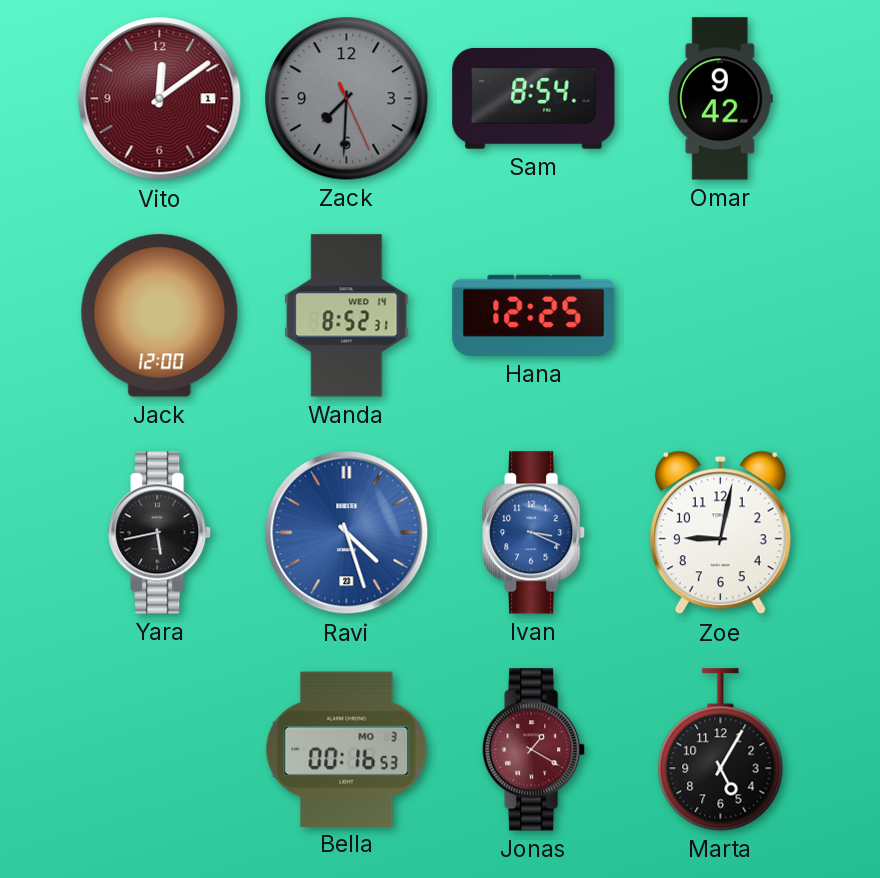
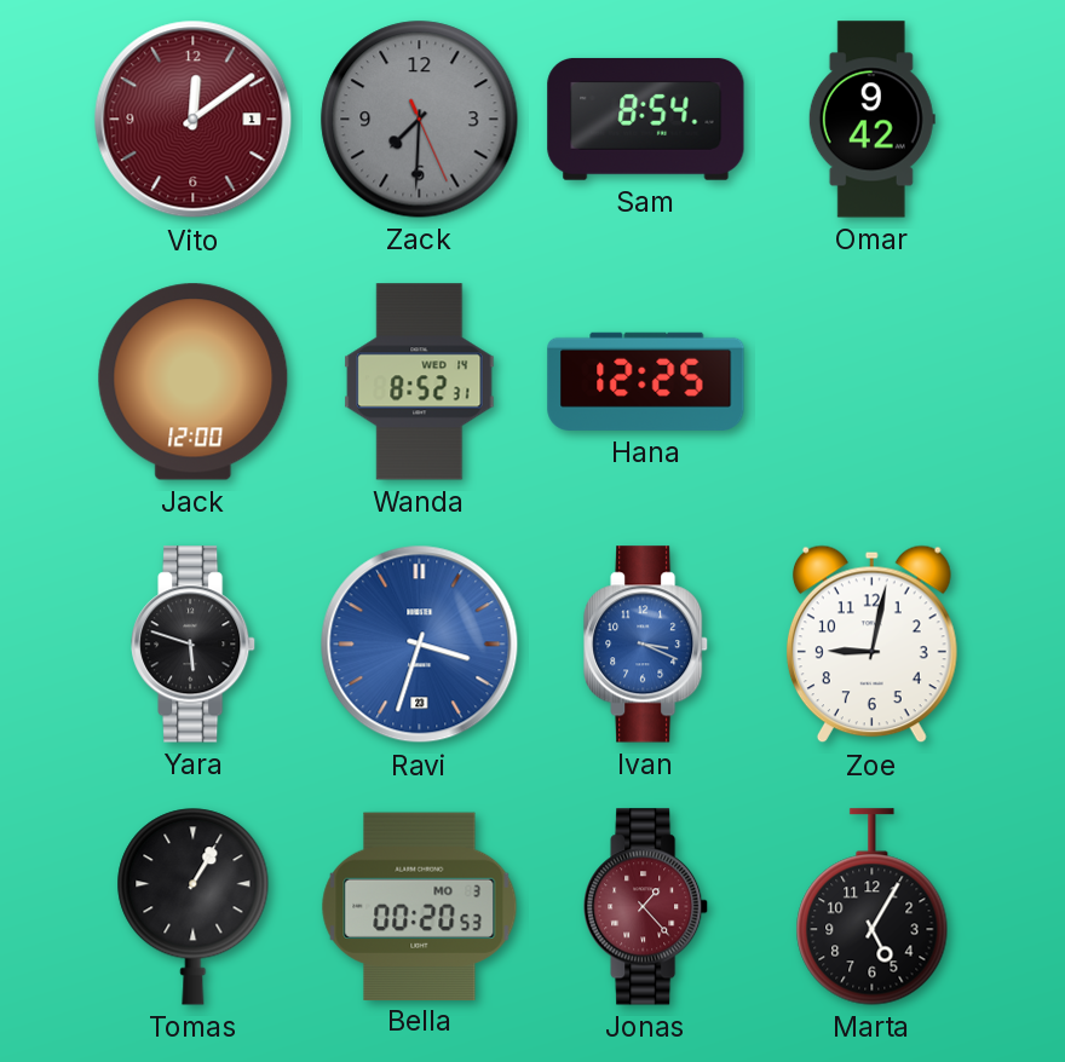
Yara: 5:43 -> 5:48 (194, 645)
Ravi: 4:27 -> 3:33 (420, 645)
Tomas: none -> 1:05 (194, 907)
Bella: 00:16 -> 00:20 (420, 906)
Jonas: 1:20 -> 1:23 (646, 907)
